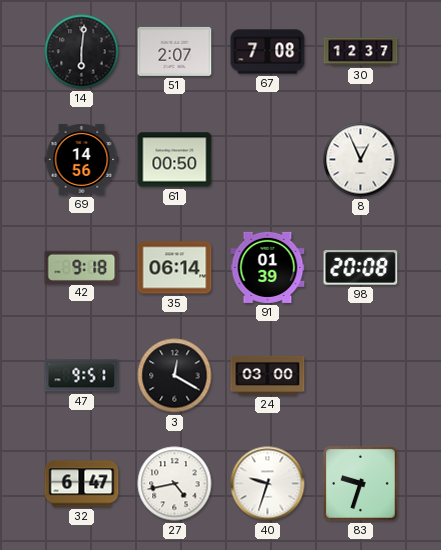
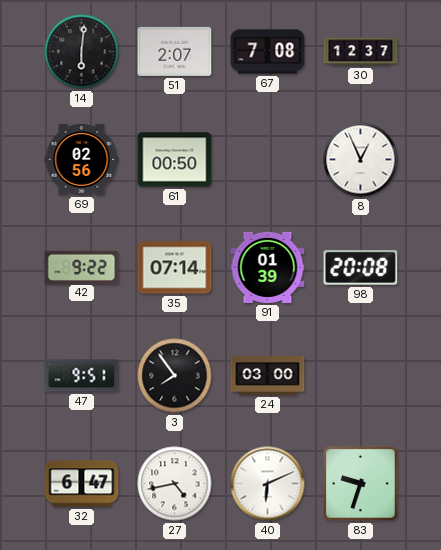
69: 14:56 -> 02:56 (82, 159)
42: 9:18 -> 9:22 (82, 267)
35: 06:14 -> 07:14 (175, 268)
3: 12:20 -> 7:54 (175, 376)
40: 9:33 -> 6:11 (268, 484)
